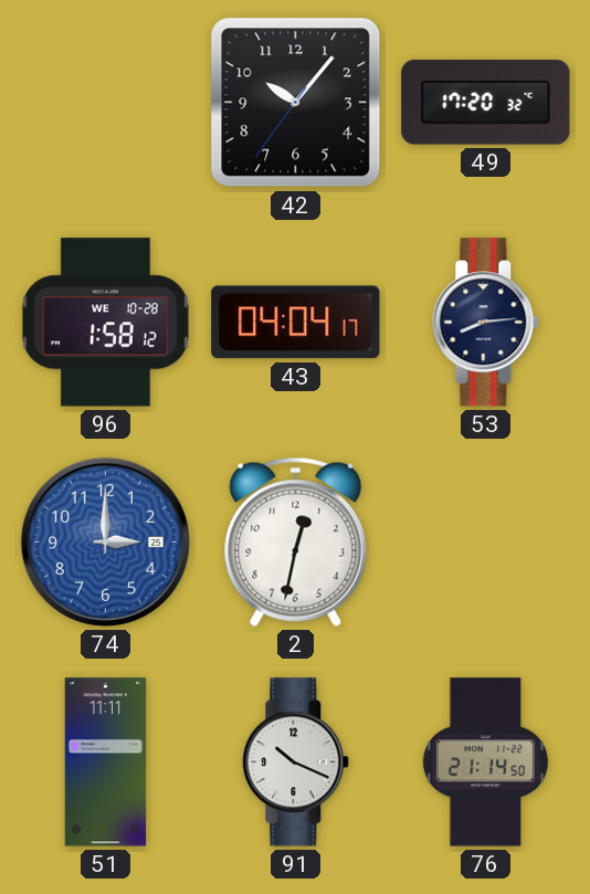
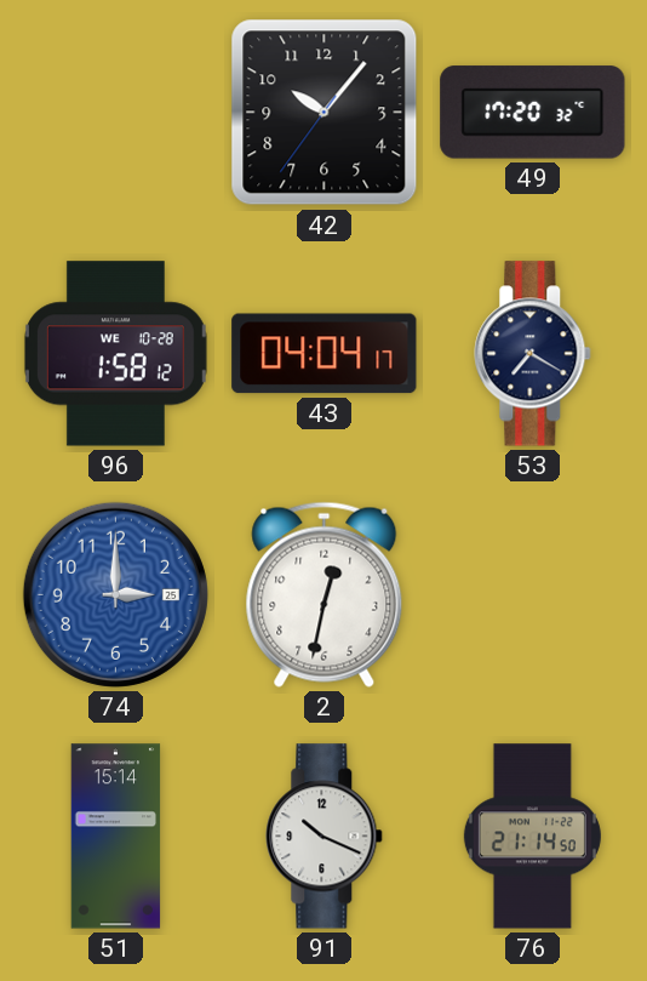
53: 8:14 -> 7:20 (533, 354)
51: 11:11 -> 15:14 (116, 837)
